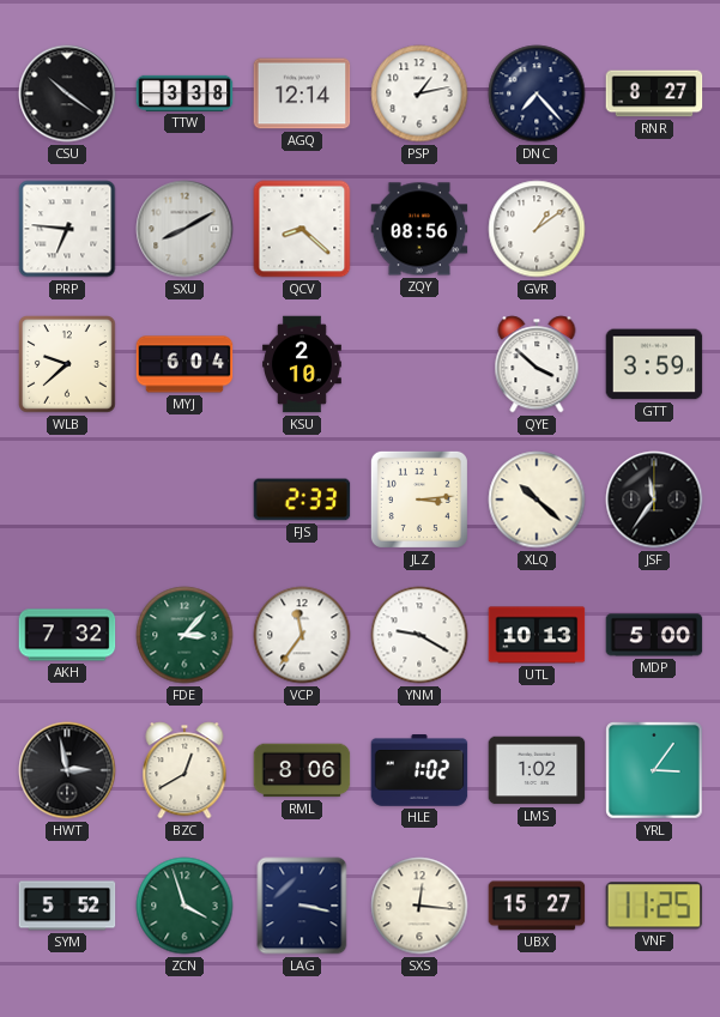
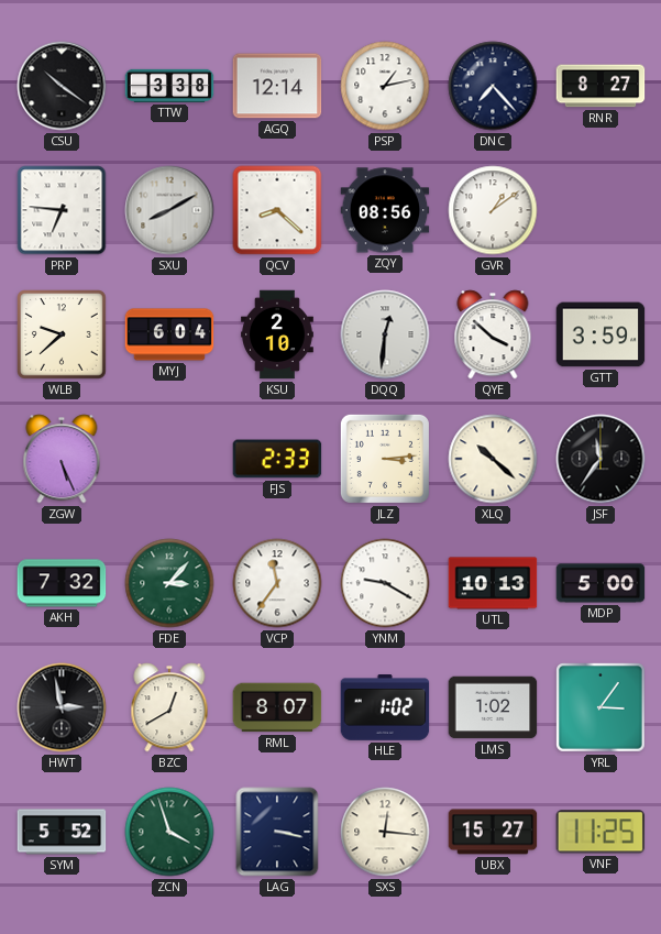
DQQ: none -> 12:31 (385, 334)
ZGW: none -> 5:26 (62, 459)
RML: 8:06 -> 8:07 (277, 707)
